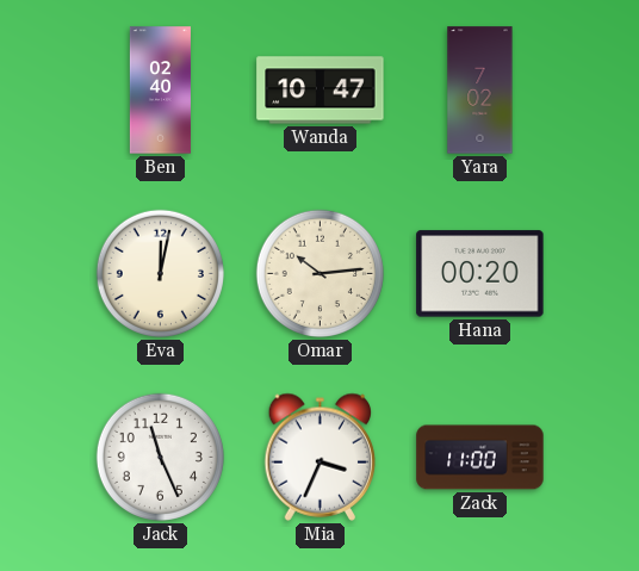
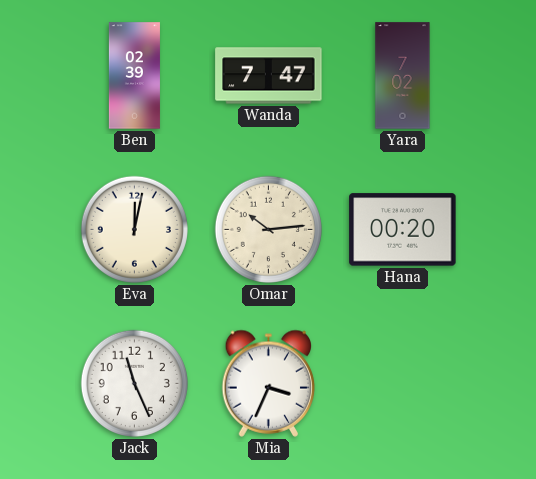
Ben: 02:40 -> 02:39 (134, 76)
Wanda: 10:47 -> 7:47 (269, 76)
Zack: 11:00 -> none (480, 458)
